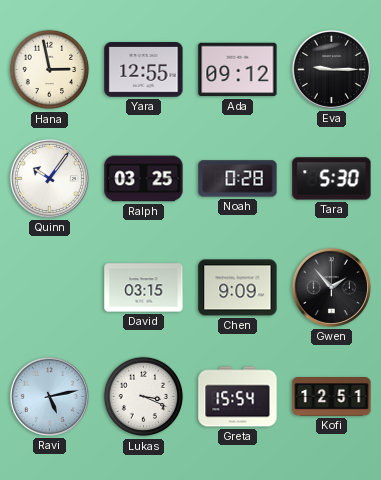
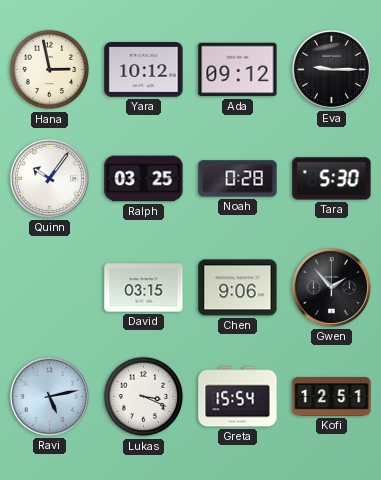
Yara: 12:55 -> 10:12 (144, 70)
Chen: 9:09 -> 9:06 (238, 288)
